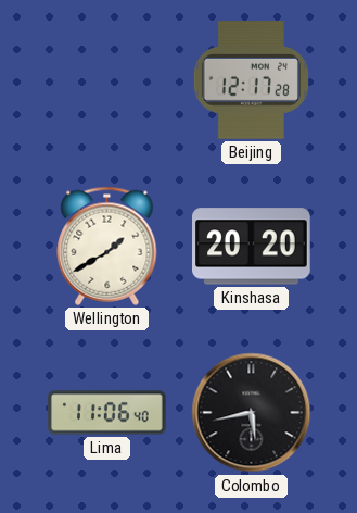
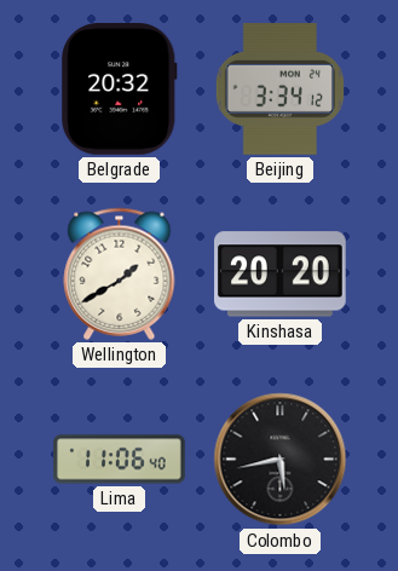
Belgrade: none -> 20:32 (120, 90)
Beijing: 12:17 -> 3:34 (279, 90)
